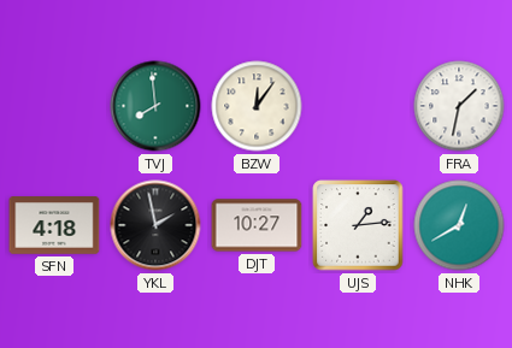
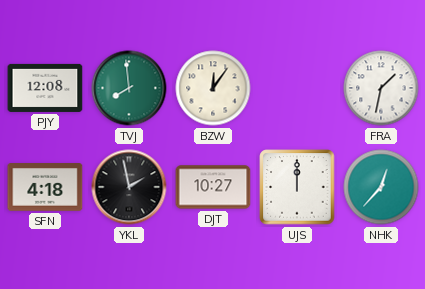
PJY: none -> 12:08 (45, 88)
UJS: 1:14 -> 12:00 (297, 187)
NHK: 12:40 -> 12:37 (381, 187)
